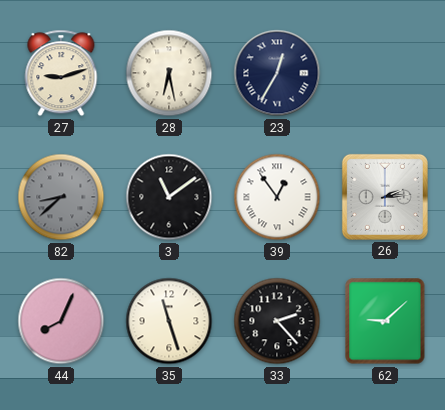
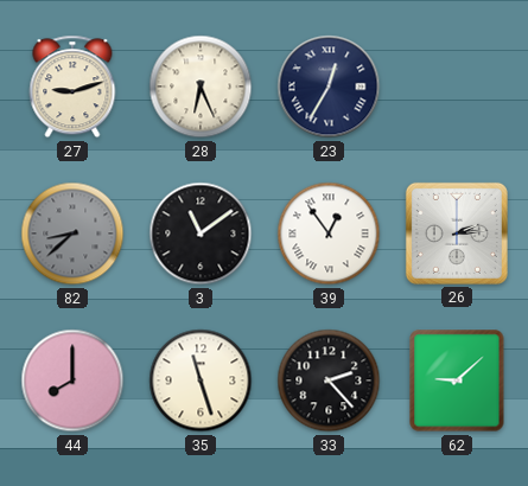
28: 6:28 -> 6:26 (201, 87)
44: 8:04 -> 8:00 (72, 381)
